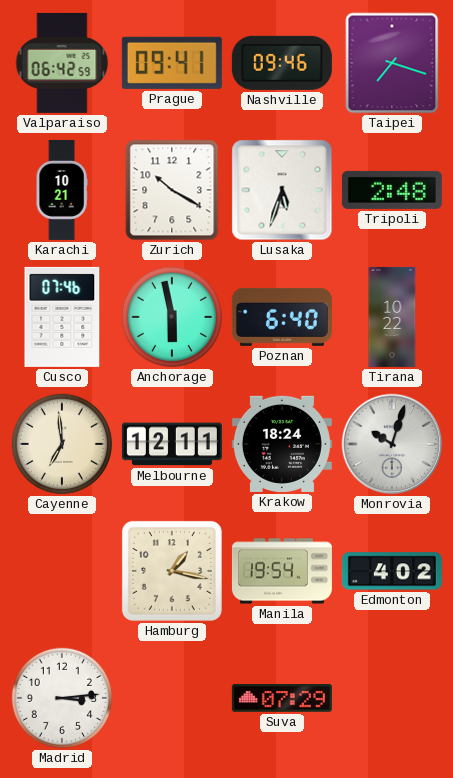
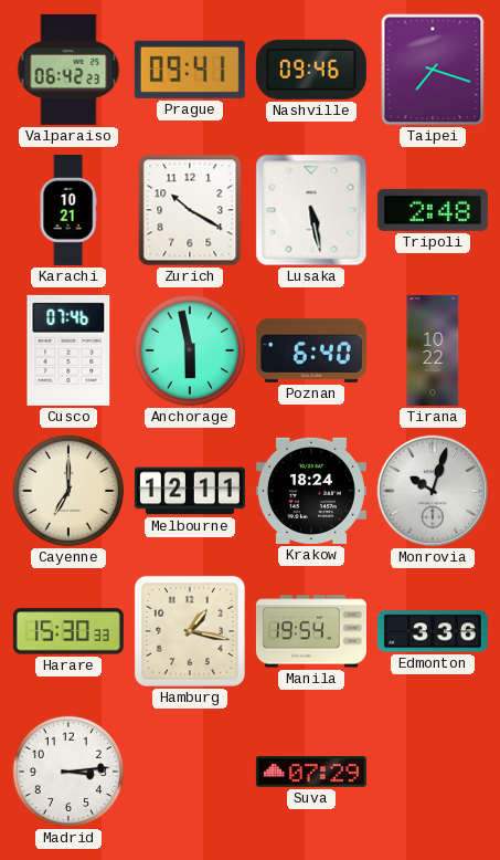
Valparaiso: 06:42:59 -> 06:42:23 (68, 70)
Lusaka: 5:33 -> 5:28 (311, 210)
Cayenne: 6:59 -> 7:00 (68, 491)
Harare: none -> 15:30 (68, 631)
Edmonton: 4:02 -> 3:36 (433, 631)
